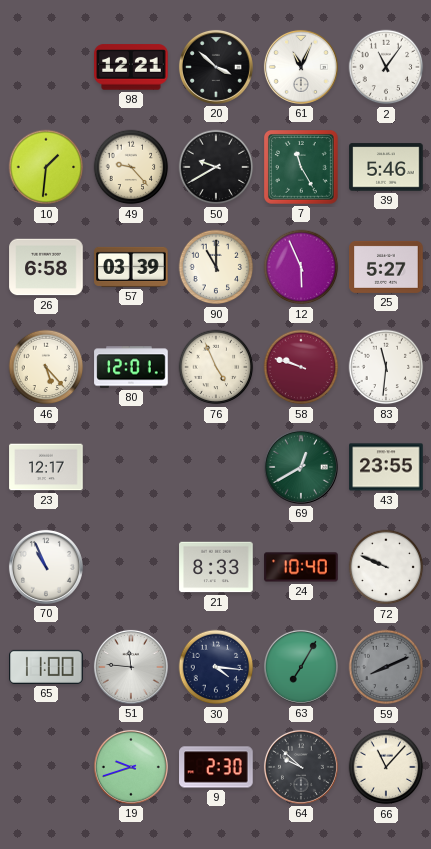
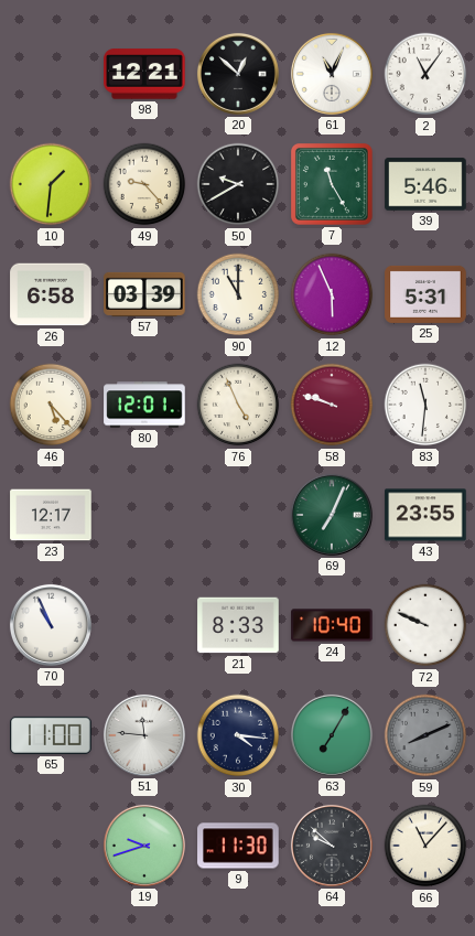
20: 3:52 -> 12:52 (238, 74)
25: 5:27 -> 5:31 (425, 294)
69: 12:40 -> 7:04 (332, 515)
9: 2:30 -> 11:30 (238, 846)
